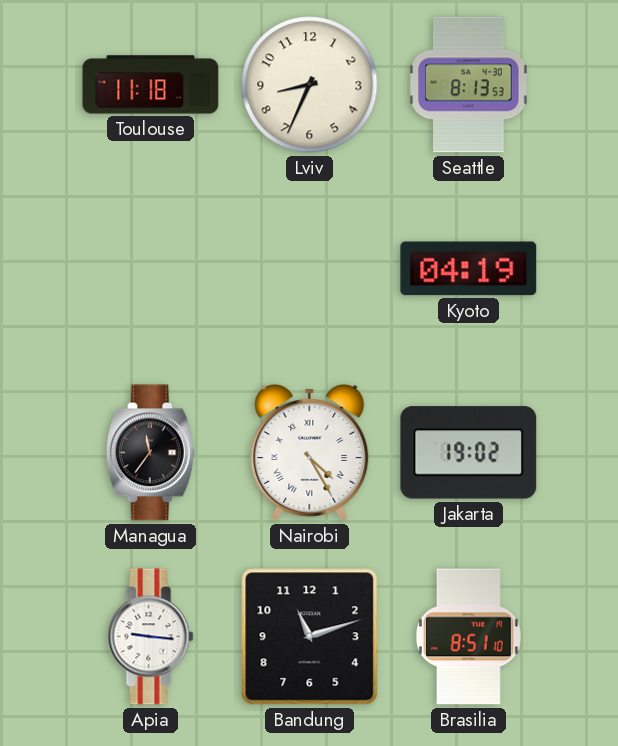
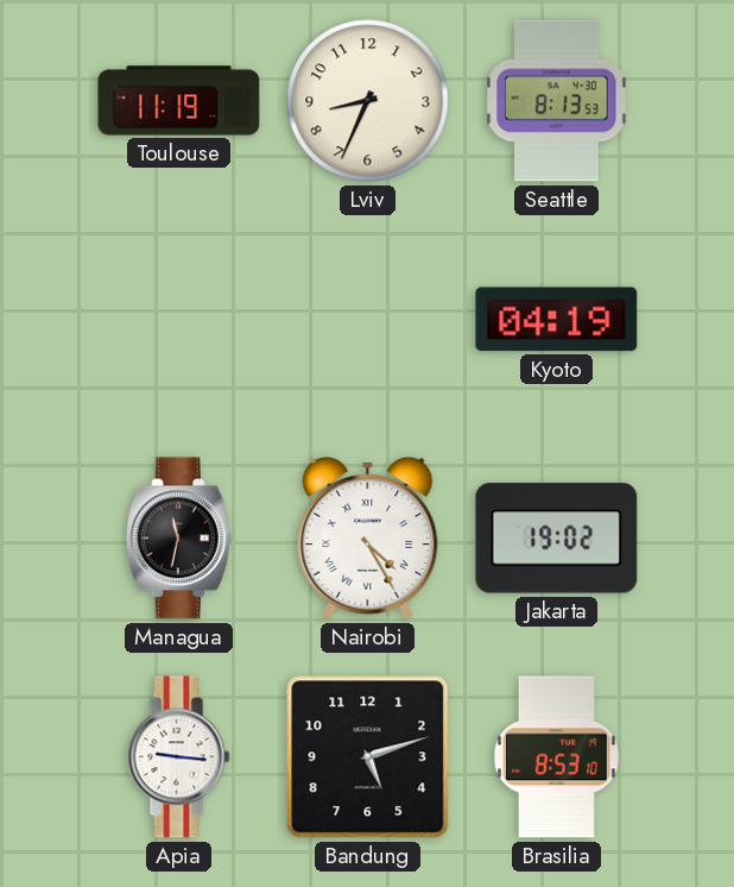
Toulouse: 11:18 -> 11:19 (179, 101)
Managua: 11:36 -> 11:32 (178, 539)
Bandung: 11:12 -> 5:12 (368, 757)
Brasilia: 8:51 -> 8:53 (556, 757)
